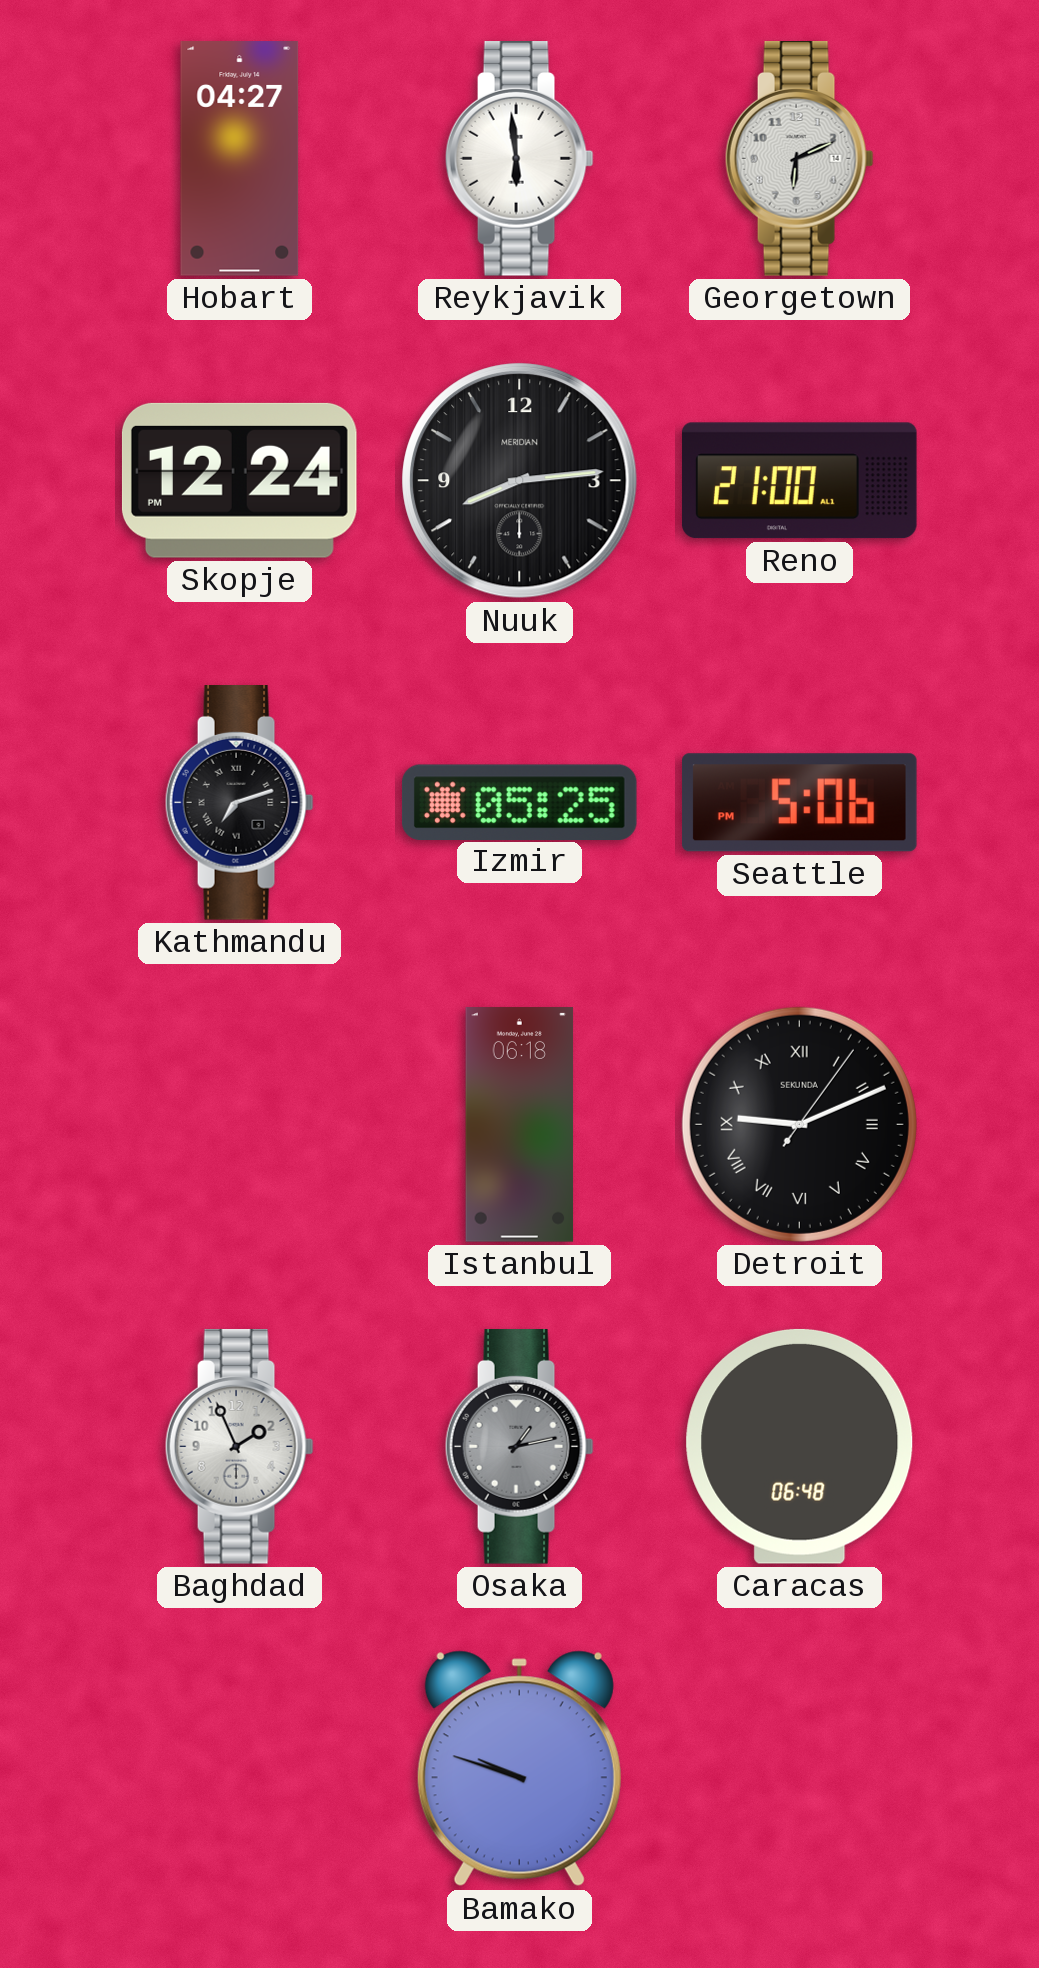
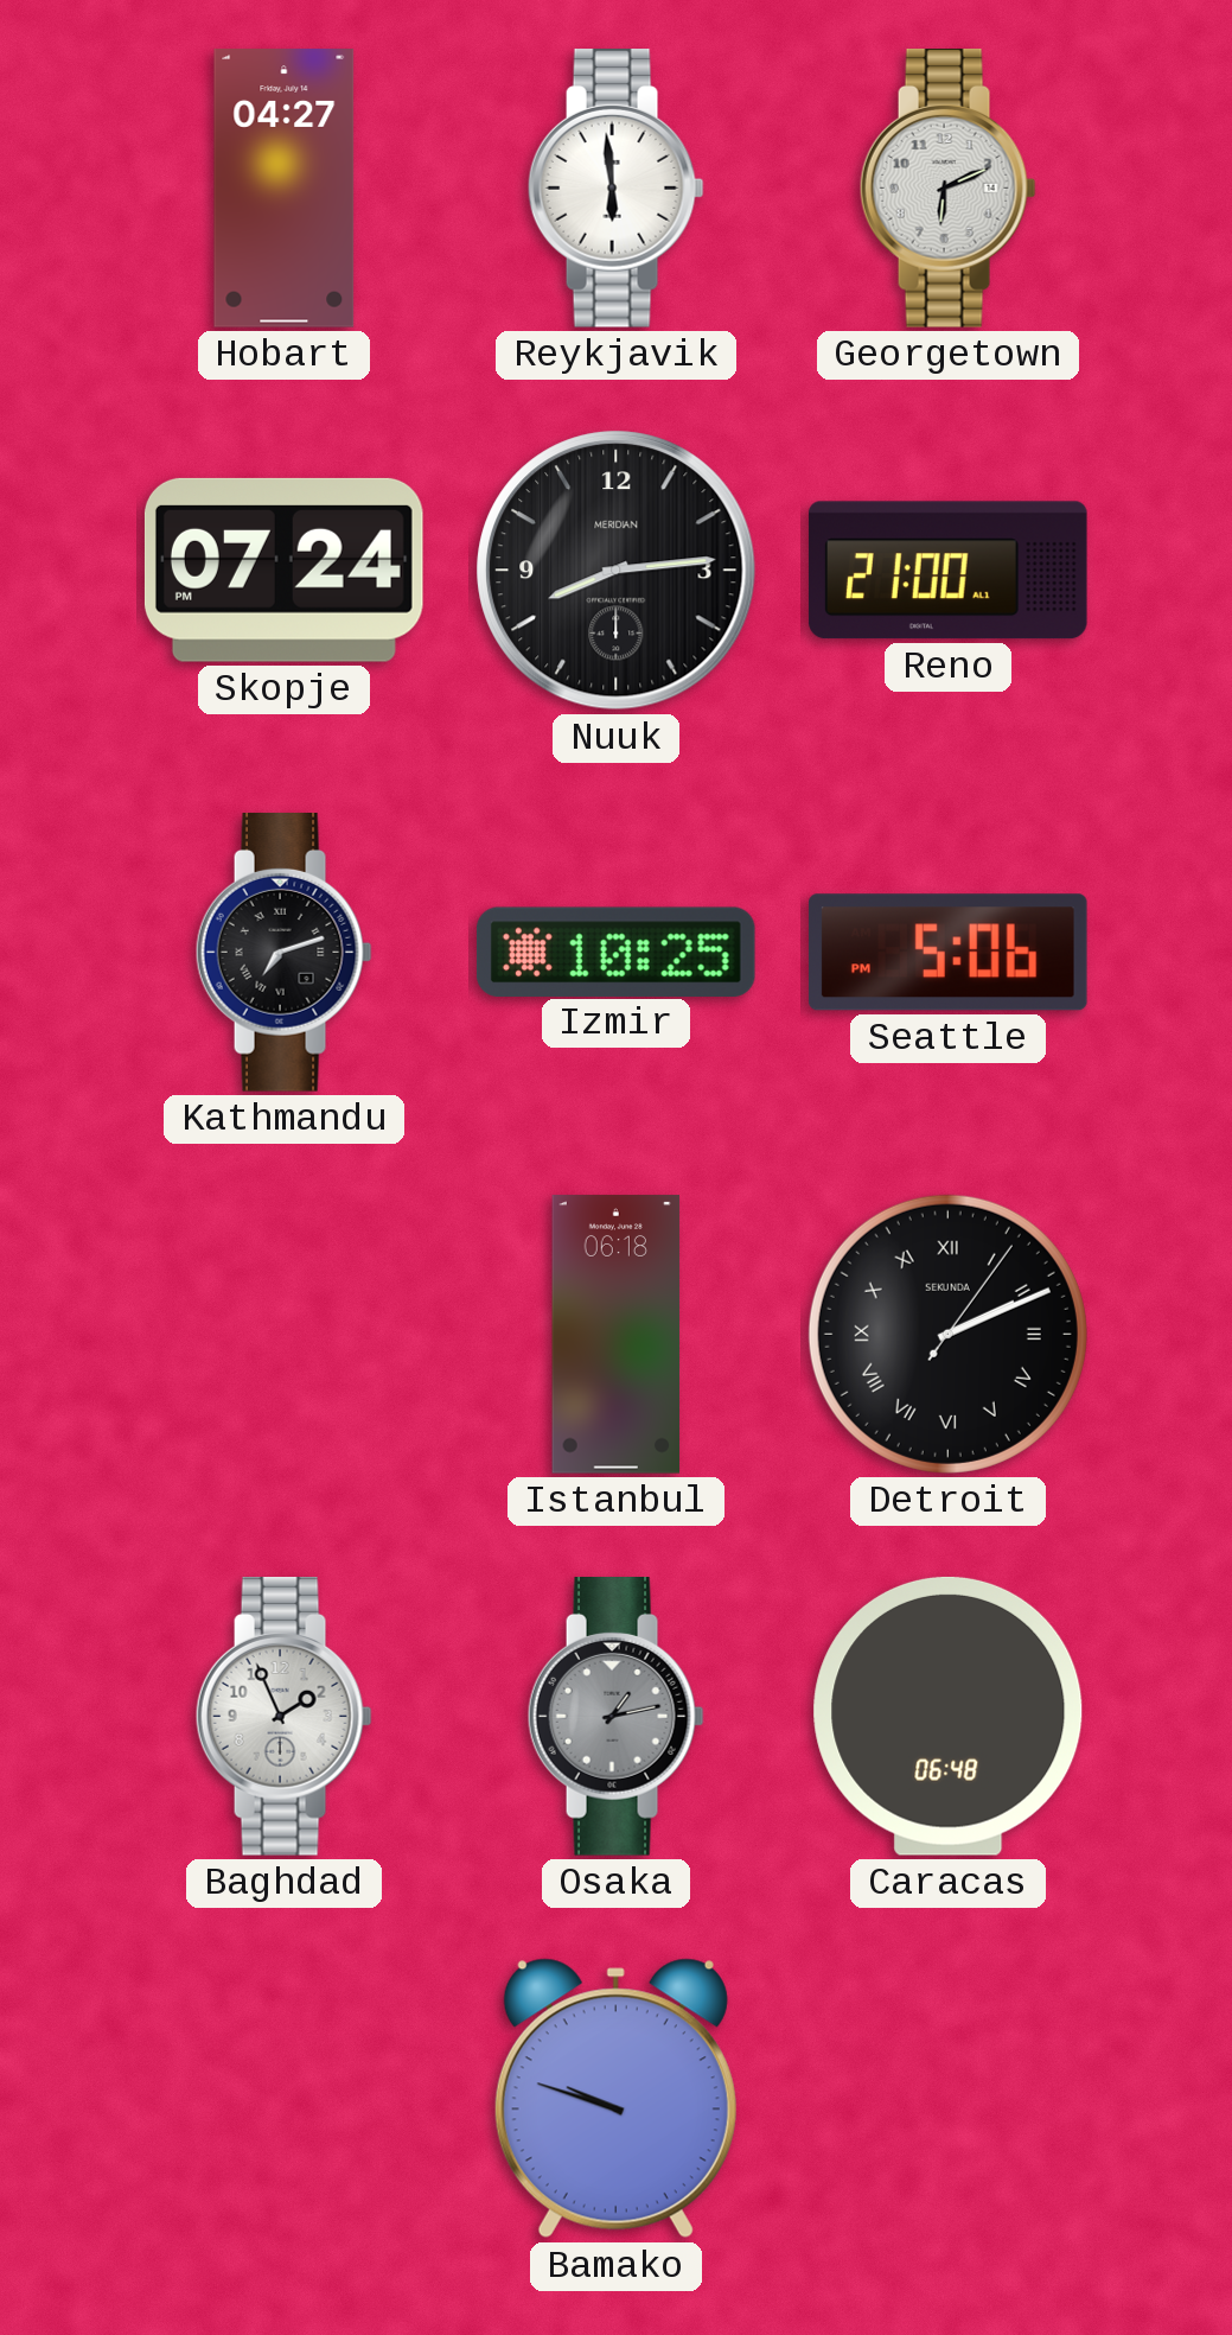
Skopje: 12:24 -> 07:24 (283, 570)
Izmir: 05:25 -> 10:25 (615, 952)
Detroit: 9:11 -> 2:11 (947, 1334)
